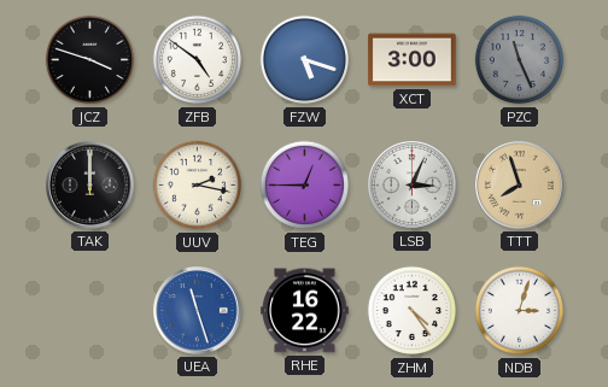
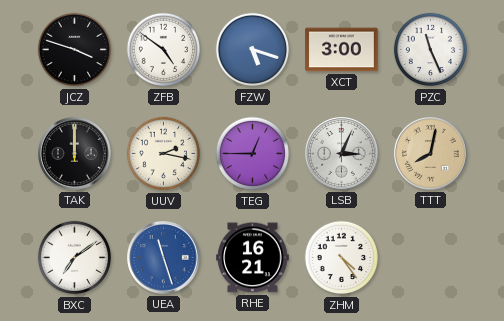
PZC dial: grey -> white (431, 50)
TTT: 7:57 -> 8:02 (431, 154)
BXC: none -> 7:09 (75, 258)
RHE: 16:22 -> 16:21 (253, 258)
NDB: 3:03 -> none (520, 311)
